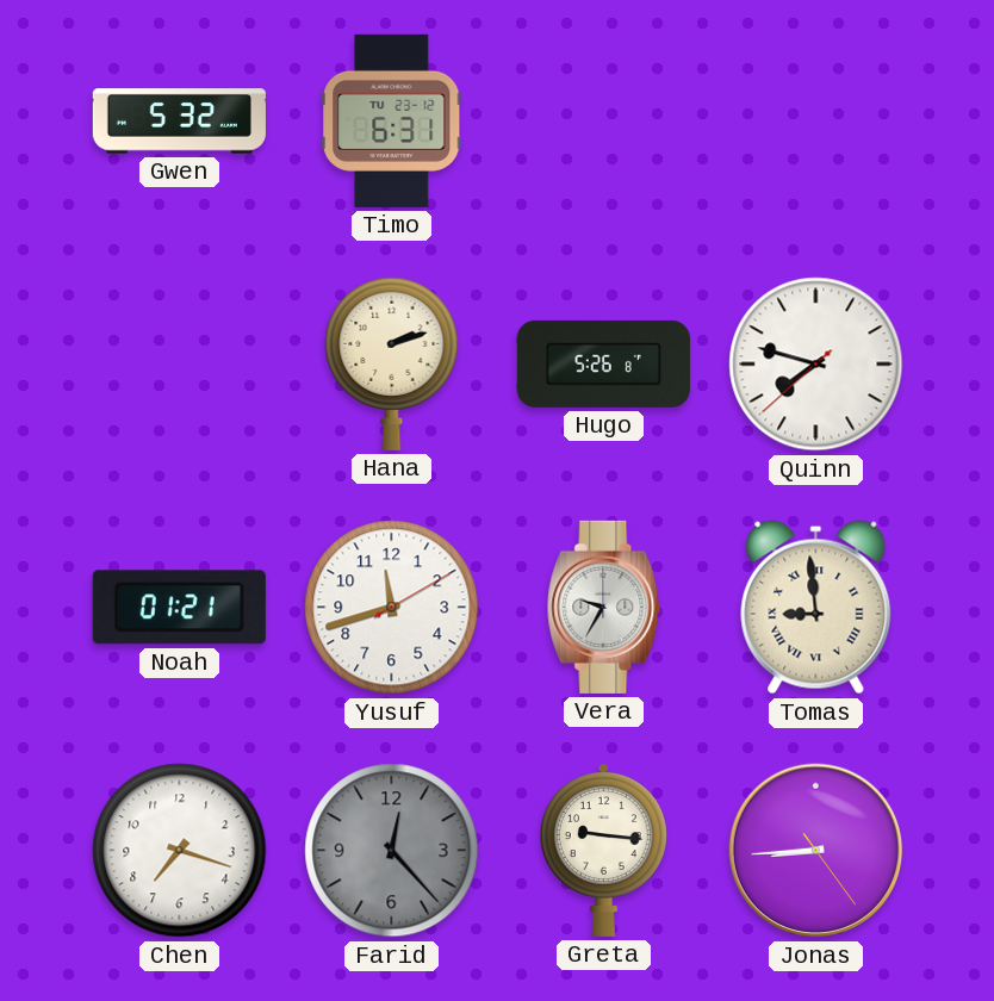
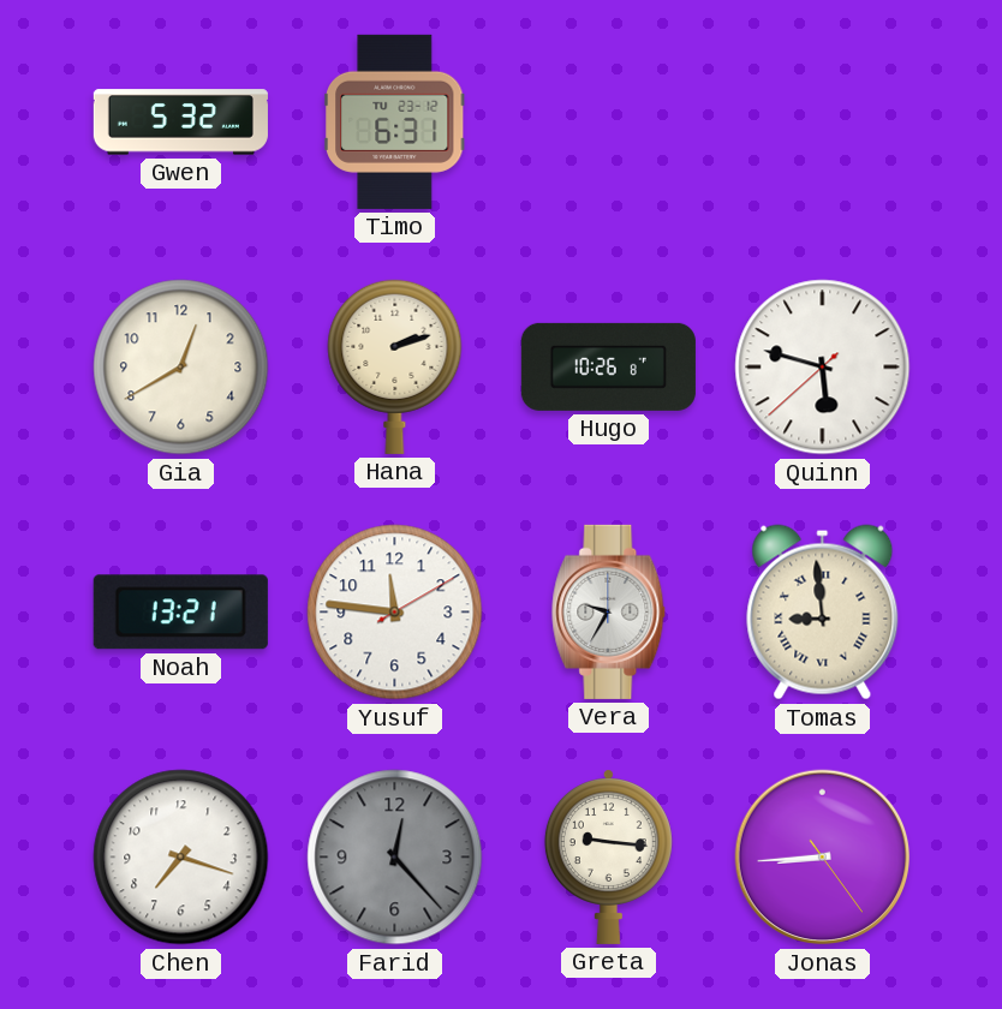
Gia: none -> 12:40 (181, 368)
Hugo: 5:26 -> 10:26 (608, 366)
Quinn: 7:47 -> 5:47 (823, 368)
Noah: 01:21 -> 13:21 (180, 613)
Yusuf: 11:42 -> 11:46 (395, 613)
